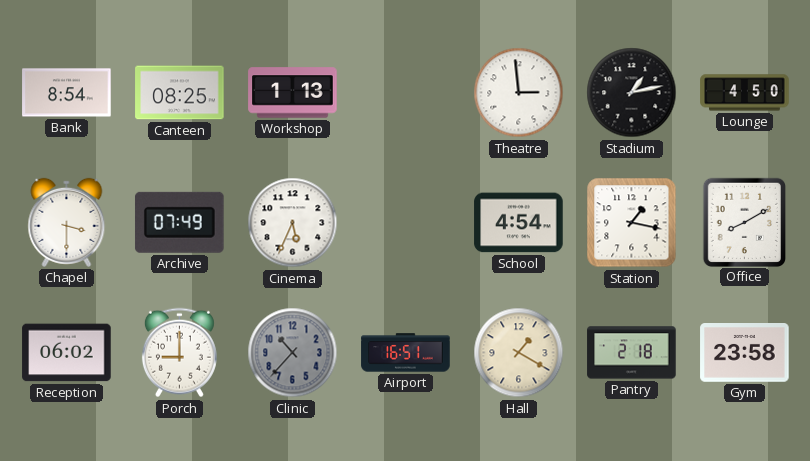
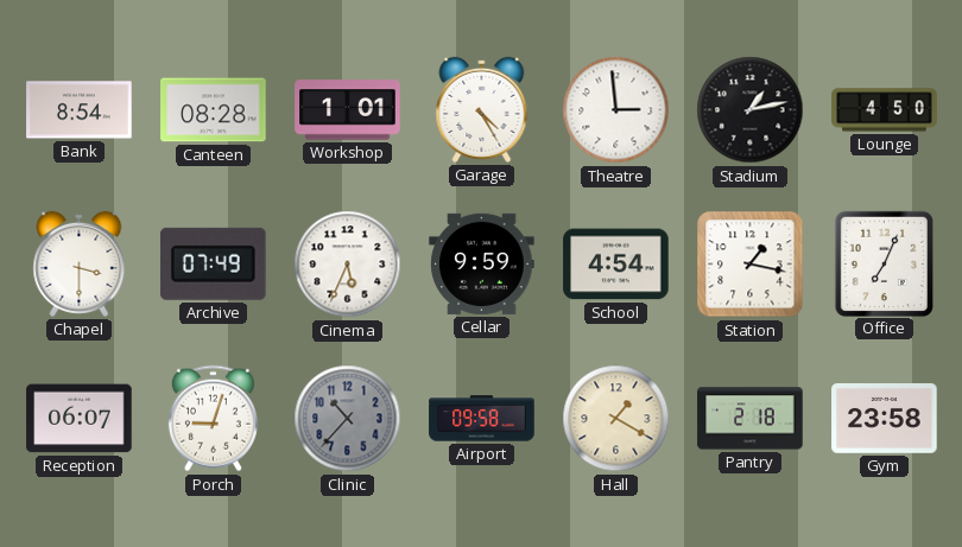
Canteen: 08:25 -> 08:28 (214, 110)
Workshop: 1:13 -> 1:01 (348, 110)
Garage: none -> 4:25 (482, 109)
Cellar: none -> 9:59 (482, 263)
Office: 8:10 -> 7:04 (884, 263)
Reception: 06:02 -> 06:07 (80, 419)
Porch: 9:00 -> 9:03 (213, 419)
Airport: 16:51 -> 09:58 (482, 419)
